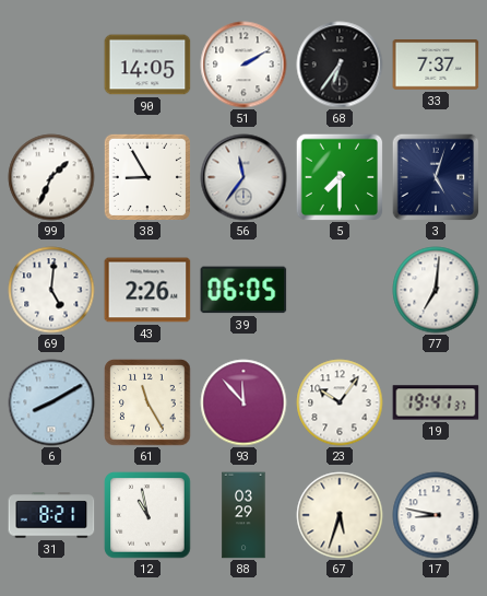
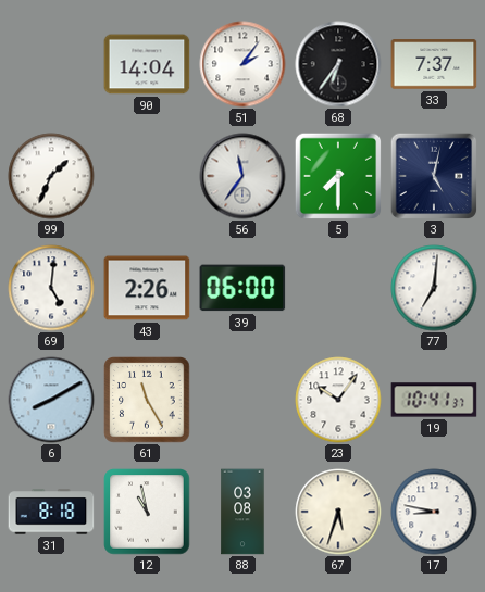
90: 14:05 -> 14:04 (147, 64)
51: 2:10 -> 2:06 (242, 64)
38: 8:55 -> none (147, 177)
3: 5:03 -> 5:02 (434, 176)
39: 06:05 -> 06:00 (242, 288)
93: 11:53 -> none (243, 402)
19: 19:41 -> 10:41 (434, 400)
31: 8:21 -> 8:18 (51, 512)
88: 03:29 -> 03:08 (242, 512)
